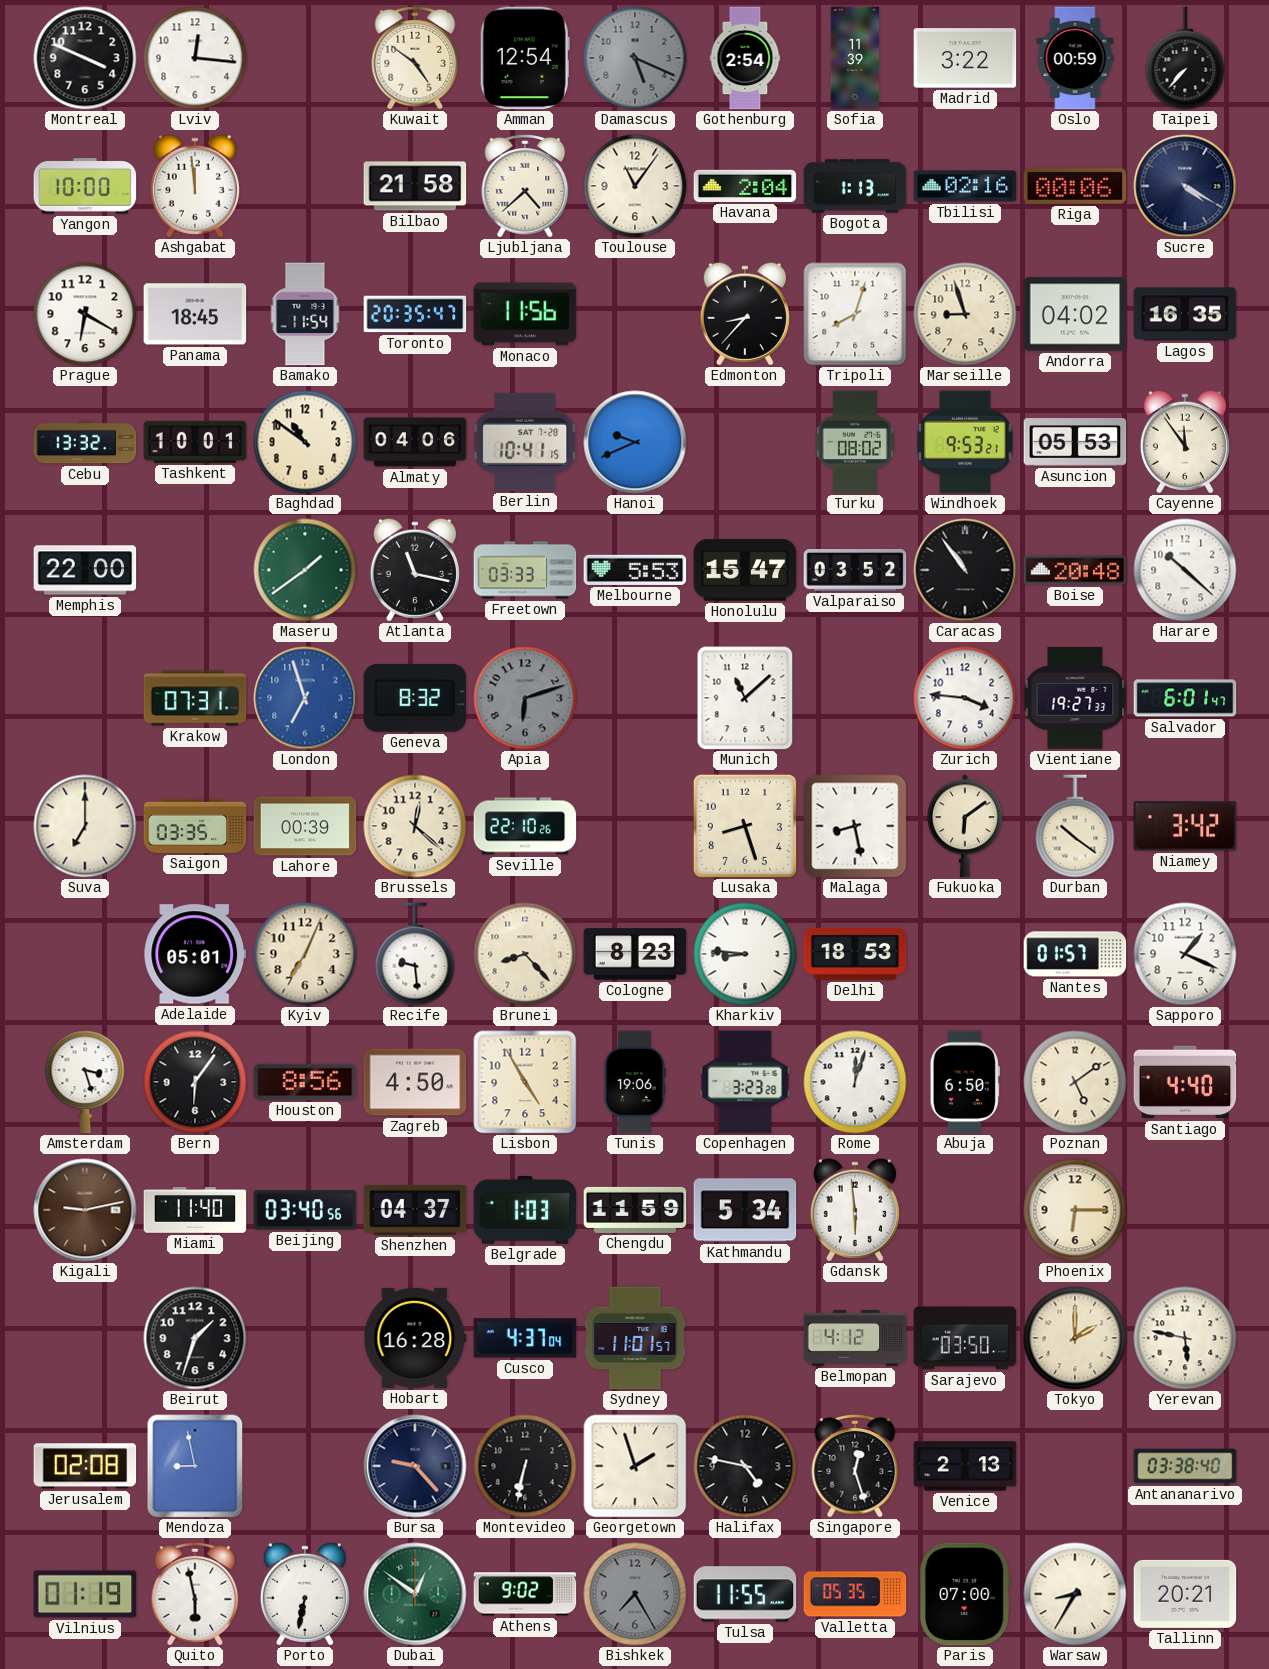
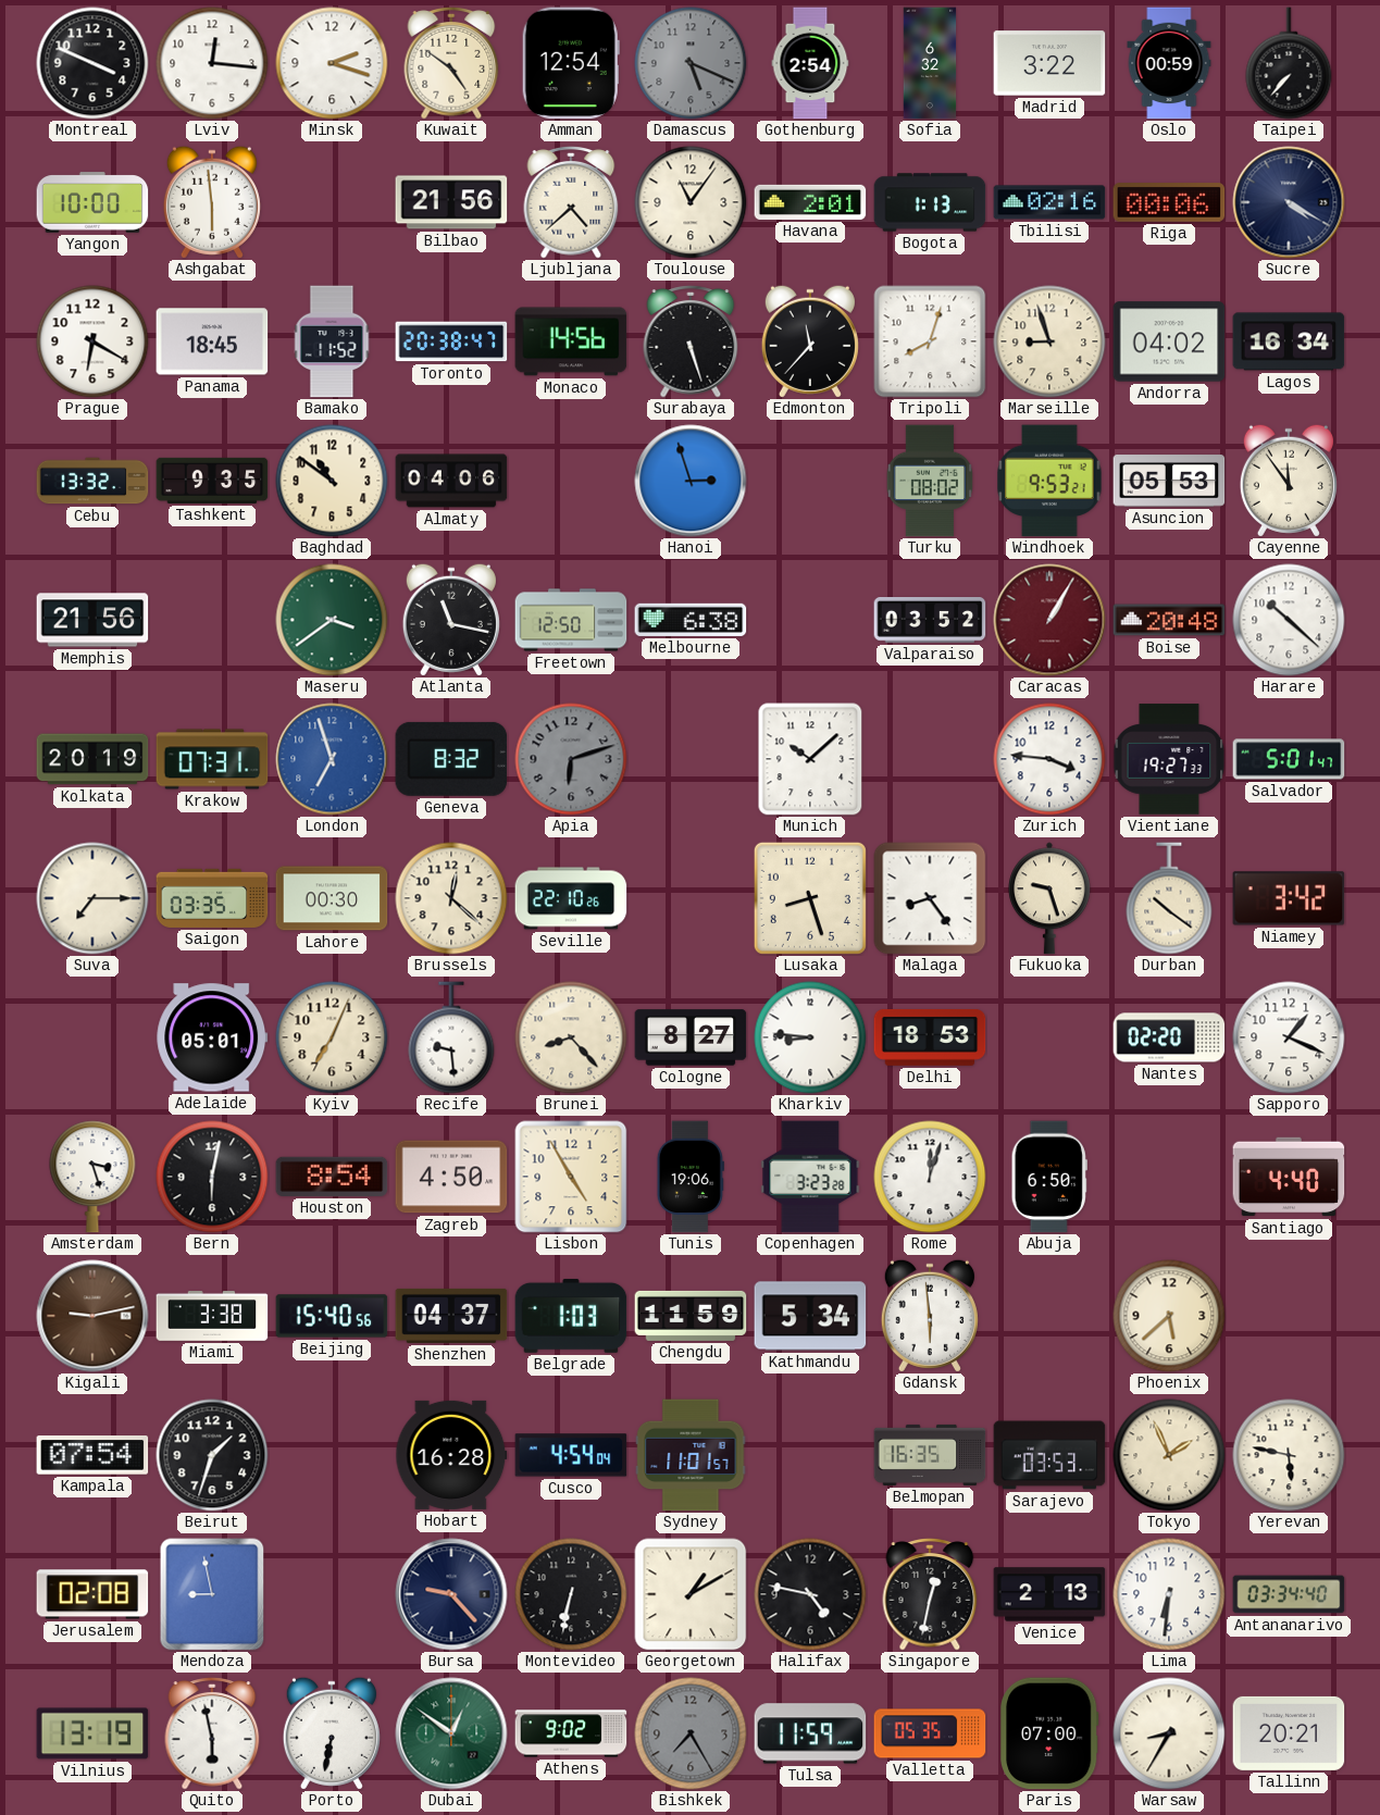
Minsk: none -> 2:18 (332, 63)
Sofia: 11:39 -> 6:32 (930, 63)
Ashgabat: 11:59 -> 5:59 (212, 202)
Bilbao: 21:58 -> 21:56 (451, 202)
Havana: 2:04 -> 2:01 (810, 202)
Bamako: 11:54 -> 11:52 (332, 341)
Toronto: 20:35 -> 20:38 (451, 341)
Monaco: 11:56 -> 14:56 (571, 341)
Surabaya: none -> 5:27 (691, 343)
Edmonton: 8:37 -> 11:37 (810, 341)
Lagos: 16:35 -> 16:34 (1289, 341)
Tashkent: 10:01 -> 9:35 (212, 481)
Berlin: 10:41 -> none (525, 442)
Hanoi: 9:41 -> 2:57 (691, 481)
Memphis: 22:00 -> 21:56 (92, 620)
Maseru: 1:39 -> 3:39 (332, 620)
Freetown: 03:33 -> 12:50 (571, 620)
Melbourne: 5:53 -> 6:38 (691, 620)
Honolulu: 15:47 -> none (745, 570)
Caracas: 10:54 -> 1:05 (1049, 620)
Caracas dial: black -> burgundy (1049, 620)
Kolkata: none -> 20:19 (92, 759)
Munich: 11:08 -> 10:08 (810, 759)
Salvador: 6:01 -> 5:01 (1289, 759)
Suva: 7:00 -> 7:15 (92, 898)
Lahore: 00:39 -> 00:30 (332, 898)
Malaga: 8:28 -> 8:24 (930, 898)
Fukuoka: 6:09 -> 9:27 (1050, 898)
Cologne: 8:23 -> 8:27 (691, 1037)
Nantes: 01:57 -> 02:20 (1169, 1037)
Bern: 6:06 -> 6:02 (212, 1177)
Houston: 8:56 -> 8:54 (332, 1177)
Poznan: 5:09 -> none (1075, 1082)
Miami: 11:40 -> 3:38 (212, 1317)
Beijing: 03:40 -> 15:40 (332, 1316)
Phoenix: 6:15 -> 5:38 (1169, 1316)
Kampala: none -> 07:54 (92, 1456)
Cusco: 4:37 -> 4:54 (571, 1455)
Belmopan: 4:12 -> 16:35 (930, 1455)
Sarajevo: 03:50 -> 03:53 (1049, 1455)
Tokyo: 2:00 -> 1:56 (1169, 1455)
Georgetown: 1:57 -> 1:10 (691, 1594)
Singapore: 12:27 -> 12:32 (930, 1595)
Lima: none -> 6:31 (1169, 1594)
Antananarivo: 03:38 -> 03:34 (1289, 1594)
Vilnius: 01:19 -> 13:19 (92, 1733)
Tulsa: 11:55 -> 11:59 (810, 1733)
